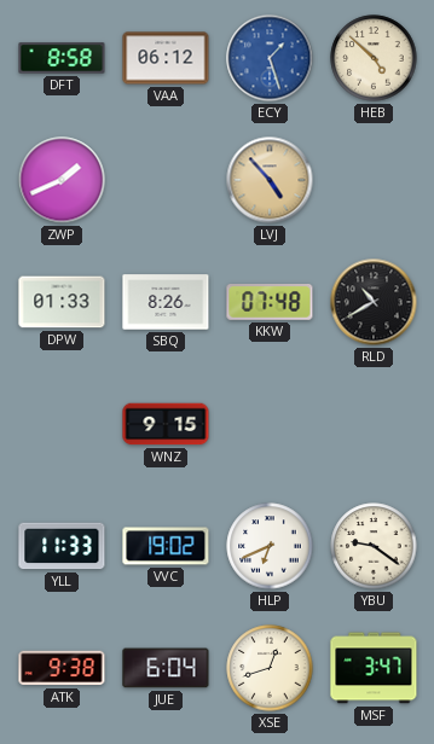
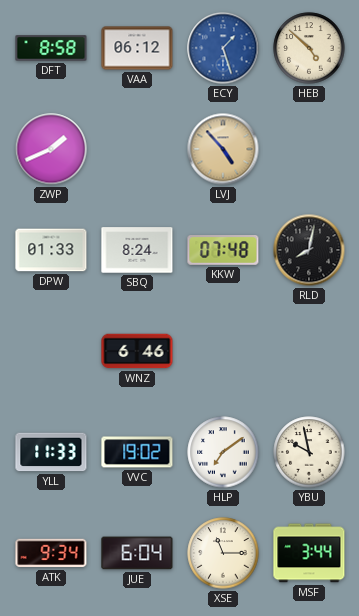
SBQ: 8:26 -> 8:24 (137, 250)
RLD: 10:40 -> 8:02 (309, 250)
WNZ: 9:15 -> 6:46 (137, 351)
HLP: 6:41 -> 7:09 (223, 452)
YBU: 9:21 -> 9:58 (309, 452)
ATK: 9:38 -> 9:34 (51, 553)
XSE: 12:42 -> 11:15 (223, 553)
MSF: 3:47 -> 3:44 (309, 553)
